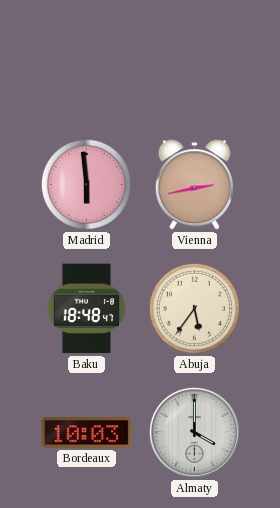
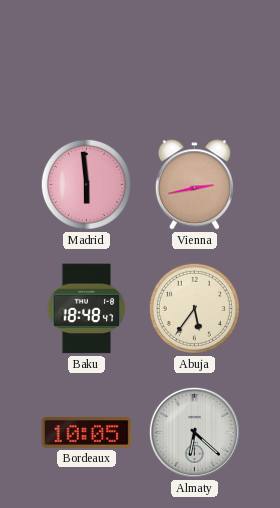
Bordeaux: 10:03 -> 10:05 (87, 433)
Almaty: 4:00 -> 6:22 (194, 432)
